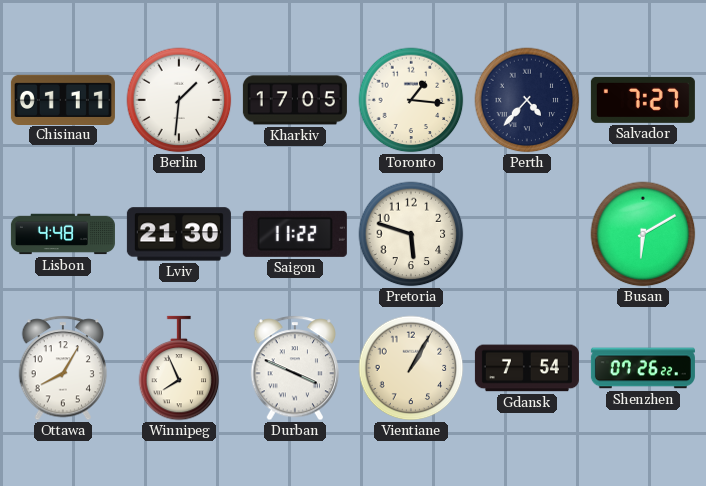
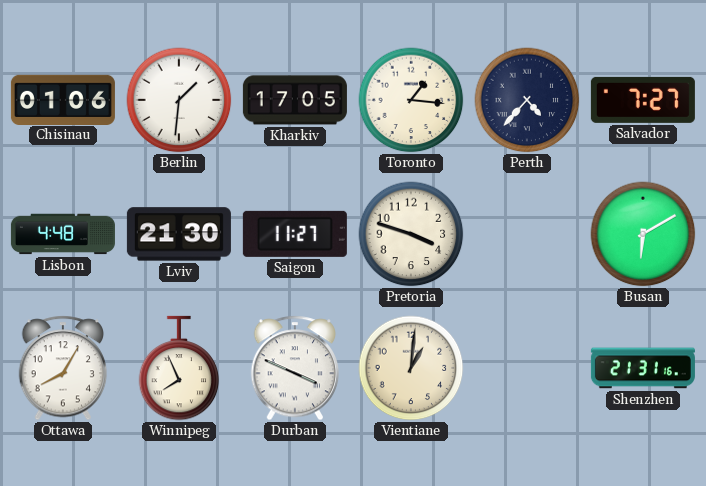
Chisinau: 01:11 -> 01:06 (63, 99)
Saigon: 11:22 -> 11:27 (295, 234)
Pretoria: 5:48 -> 3:48 (411, 234)
Vientiane: 1:05 -> 1:01 (411, 368)
Gdansk: 7:54 -> none (527, 368)
Shenzhen: 07:26 -> 21:31 (643, 368)
